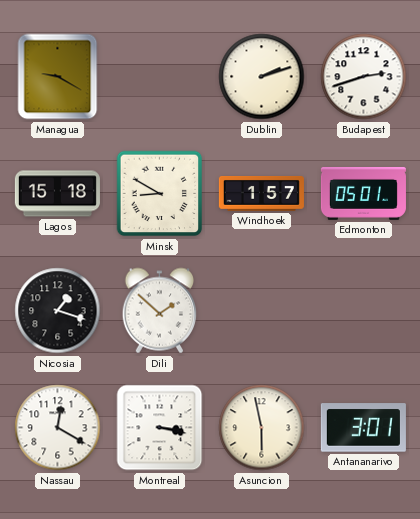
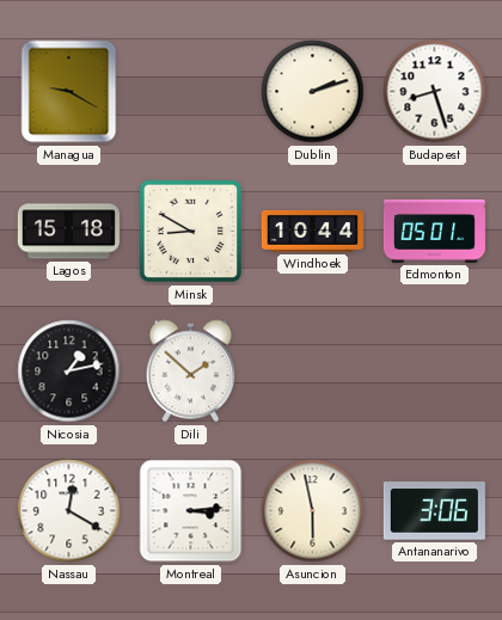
Budapest: 2:42 -> 8:27 (435, 92)
Windhoek: 1:57 -> 10:44 (312, 232)
Nicosia: 1:18 -> 1:13 (69, 372)
Montreal: 3:17 -> 3:14 (191, 511)
Antananarivo: 3:01 -> 3:06 (434, 511)
